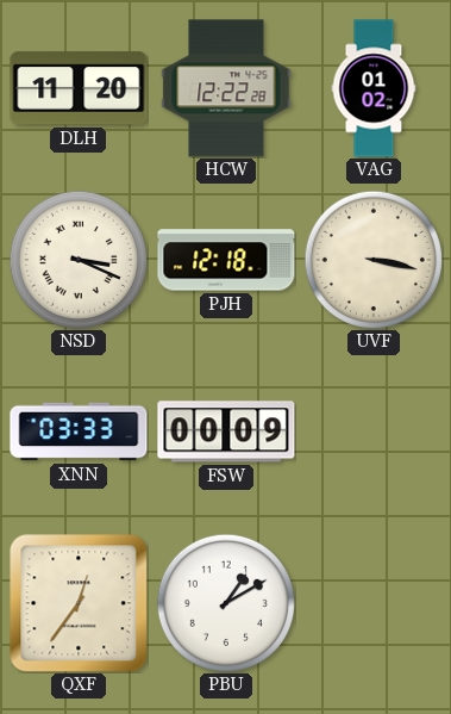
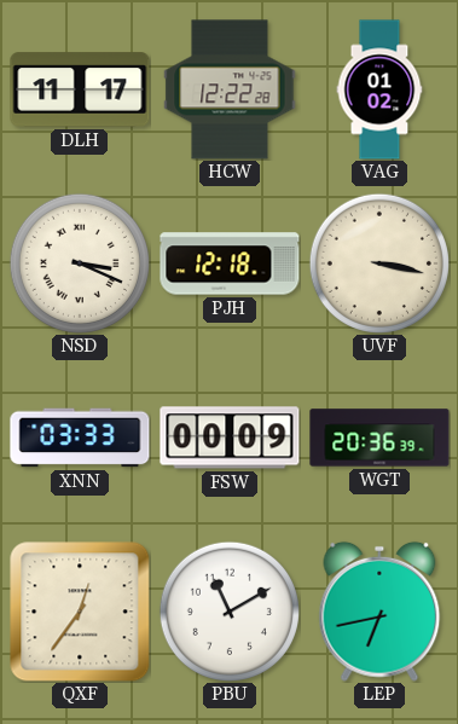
DLH: 11:20 -> 11:17 (80, 89)
WGT: none -> 20:36 (379, 438)
PBU: 1:10 -> 11:10 (230, 612)
LEP: none -> 6:43 (379, 612)
